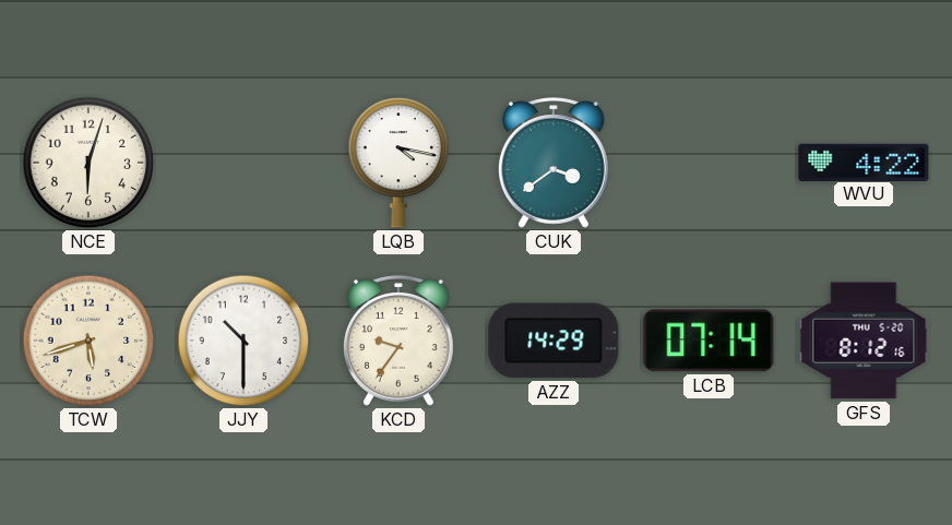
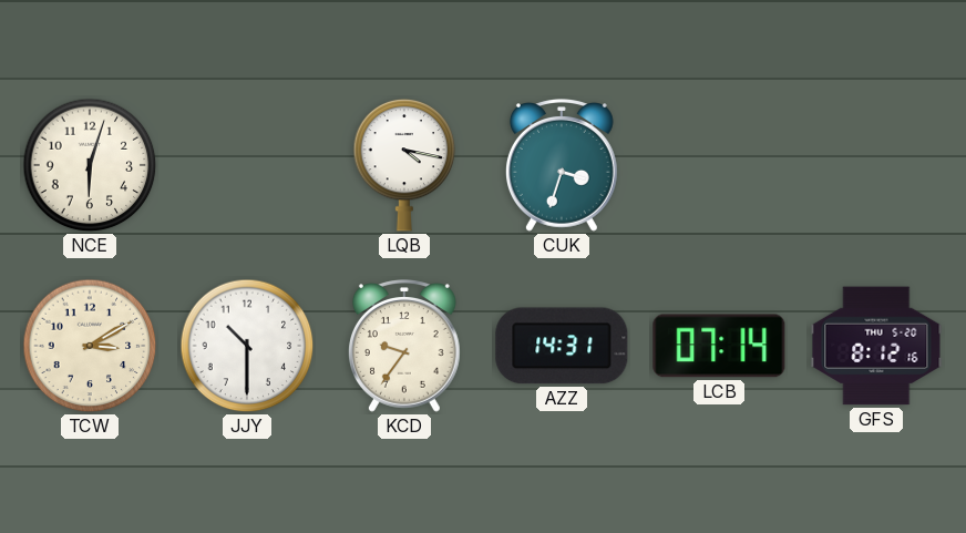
CUK: 3:39 -> 3:33 (562, 165)
WVU: 4:22 -> none (864, 162)
TCW: 5:42 -> 3:10 (90, 346)
AZZ: 14:29 -> 14:31 (562, 346)
